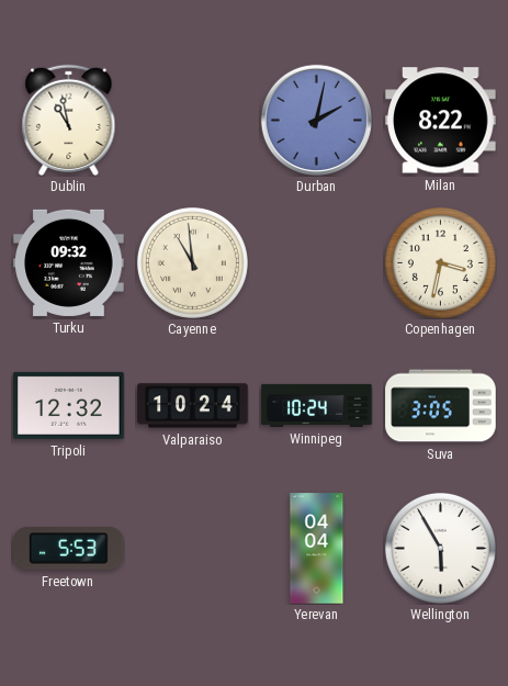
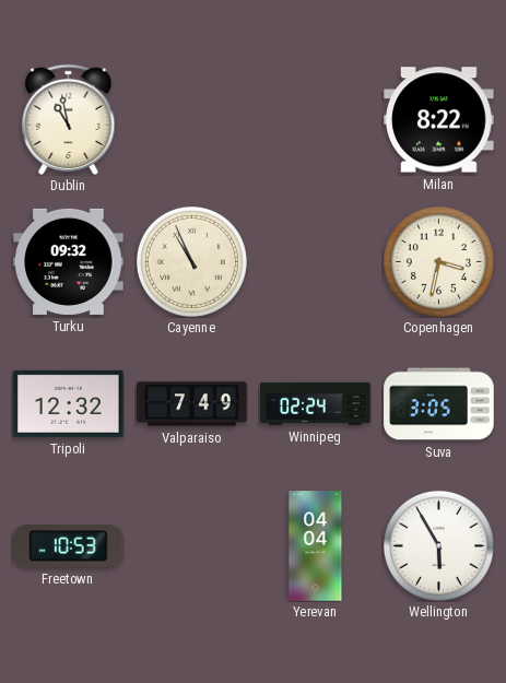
Durban: 2:02 -> none (316, 120)
Cayenne: 10:59 -> 10:56 (191, 261)
Valparaiso: 10:24 -> 7:49 (192, 404)
Winnipeg: 10:24 -> 02:24 (316, 403)
Freetown: 5:53 -> 10:53 (69, 546)
